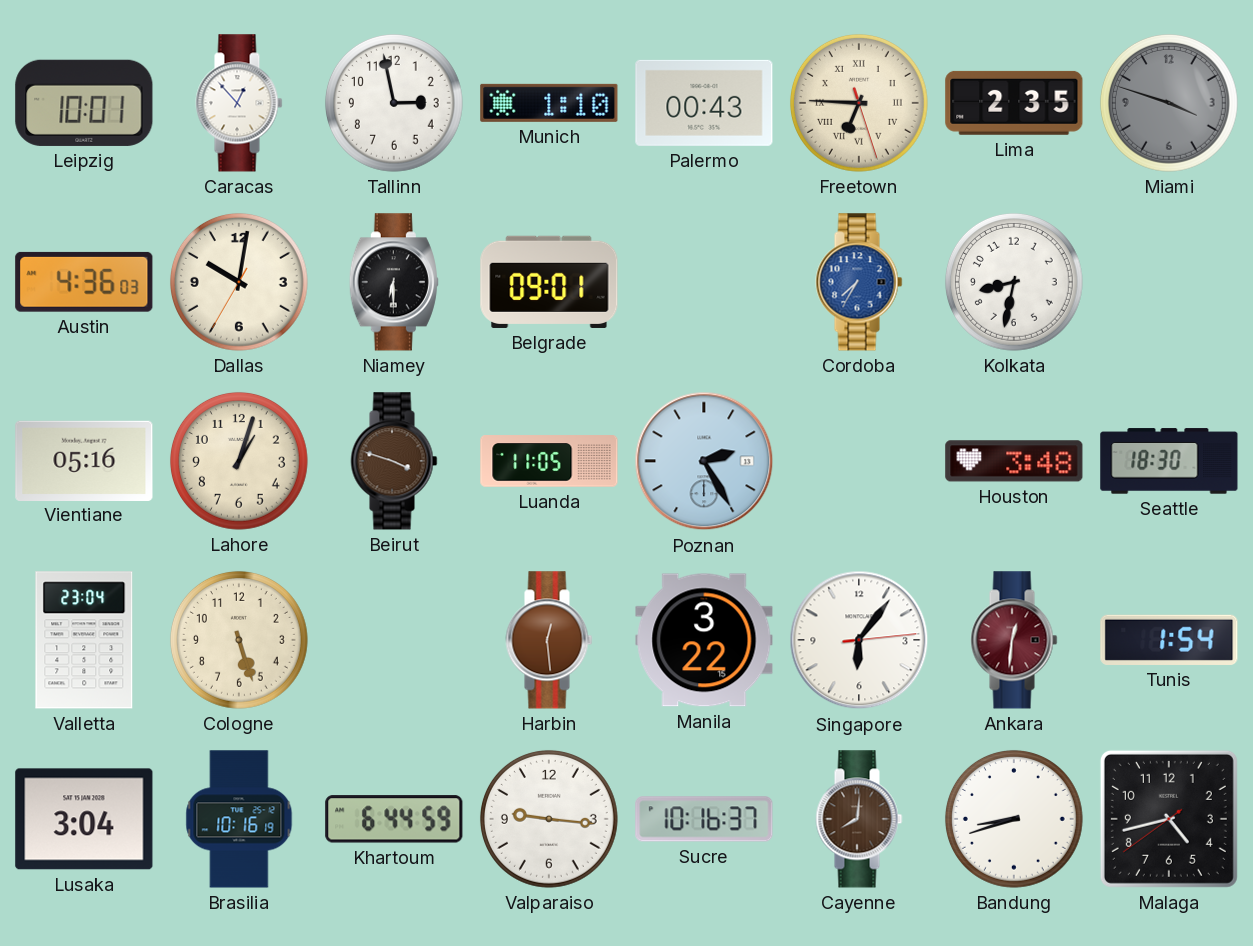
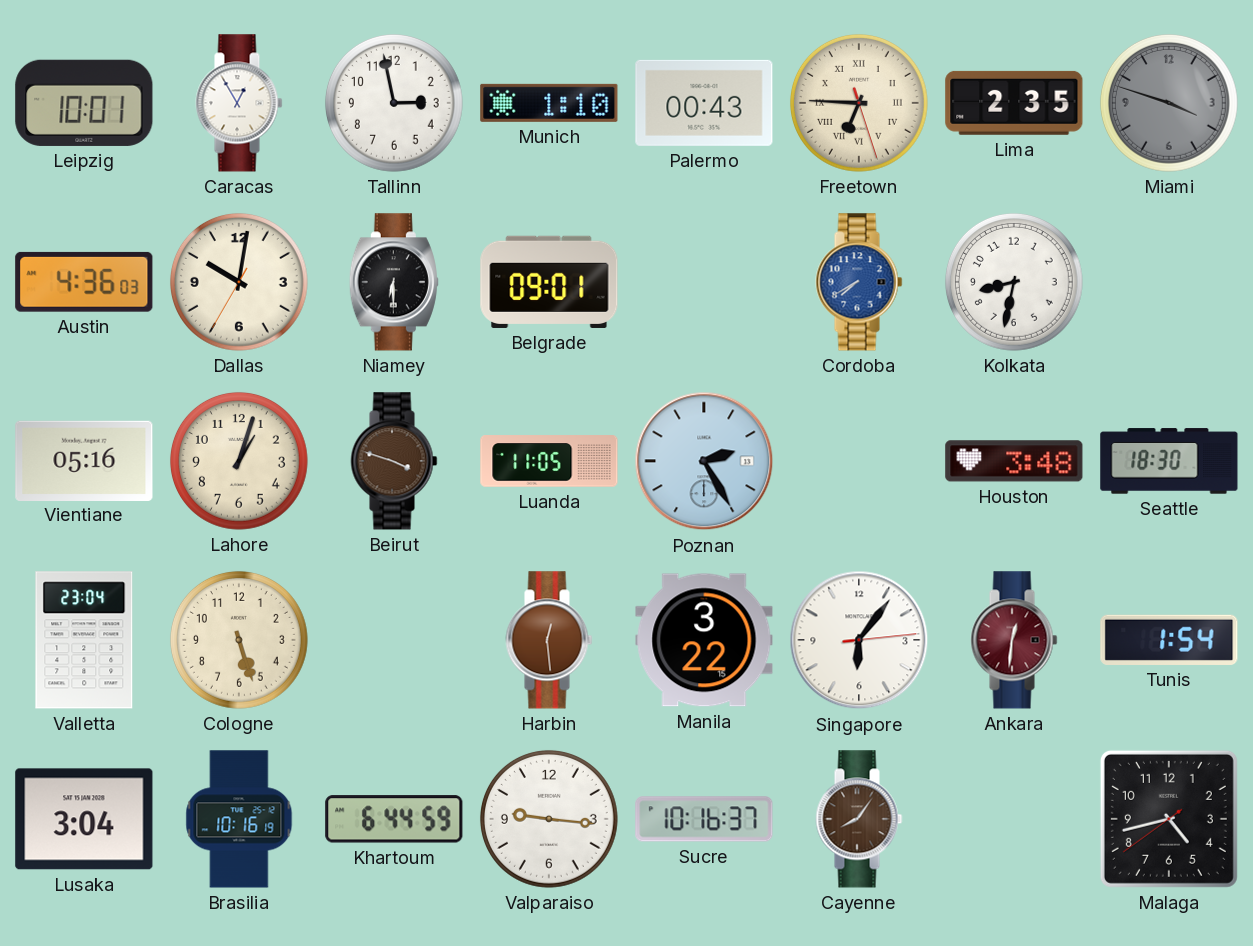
Caracas: 12:53 -> 12:55 (239, 103)
Cordoba: 7:35 -> 7:40 (859, 282)
Cayenne: 8:01 -> 8:06 (859, 819)
Bandung: 8:42 -> none (1014, 819)
